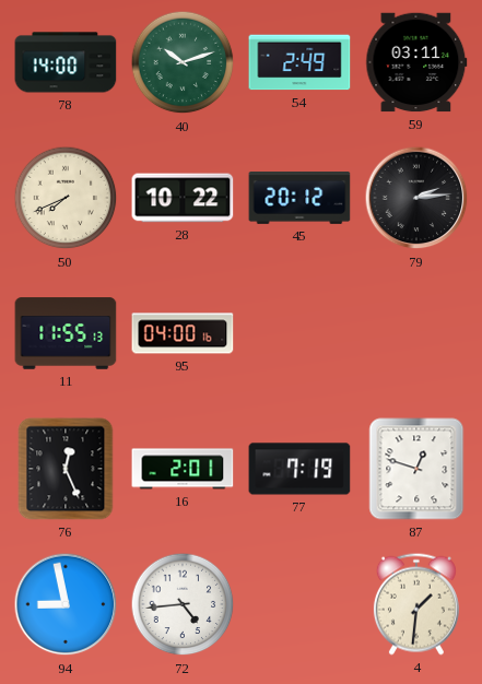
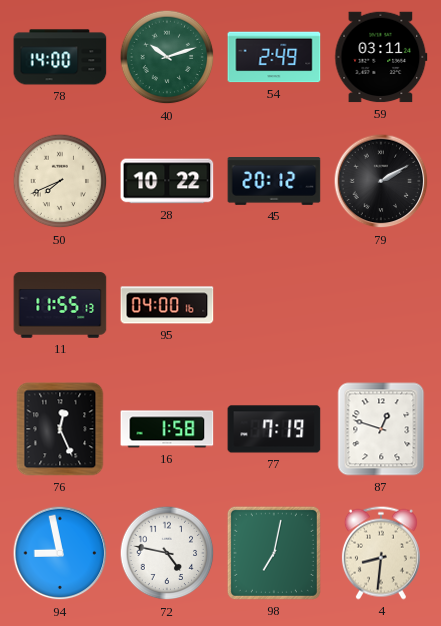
79: 2:14 -> 2:10 (381, 181)
16: 2:01 -> 1:58 (167, 429)
72: 4:44 -> 4:47 (167, 553)
98: none -> 7:02 (274, 553)
4: 1:31 -> 8:31 (381, 553)
